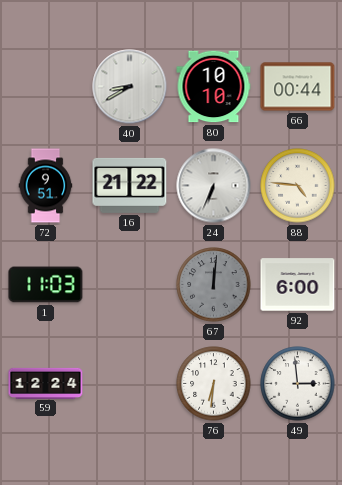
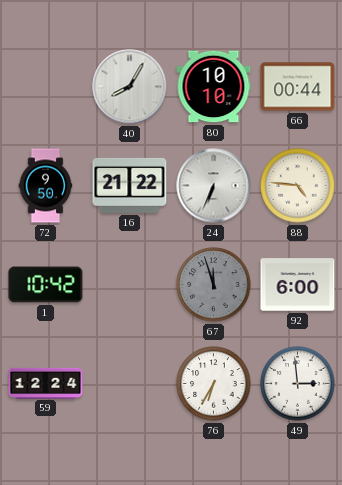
40: 8:40 -> 8:05 (130, 87)
72: 9:51 -> 9:50 (46, 186)
1: 11:03 -> 10:42 (46, 285)
67: 12:01 -> 11:57 (214, 285)
76: 6:31 -> 6:35 (214, 384)
